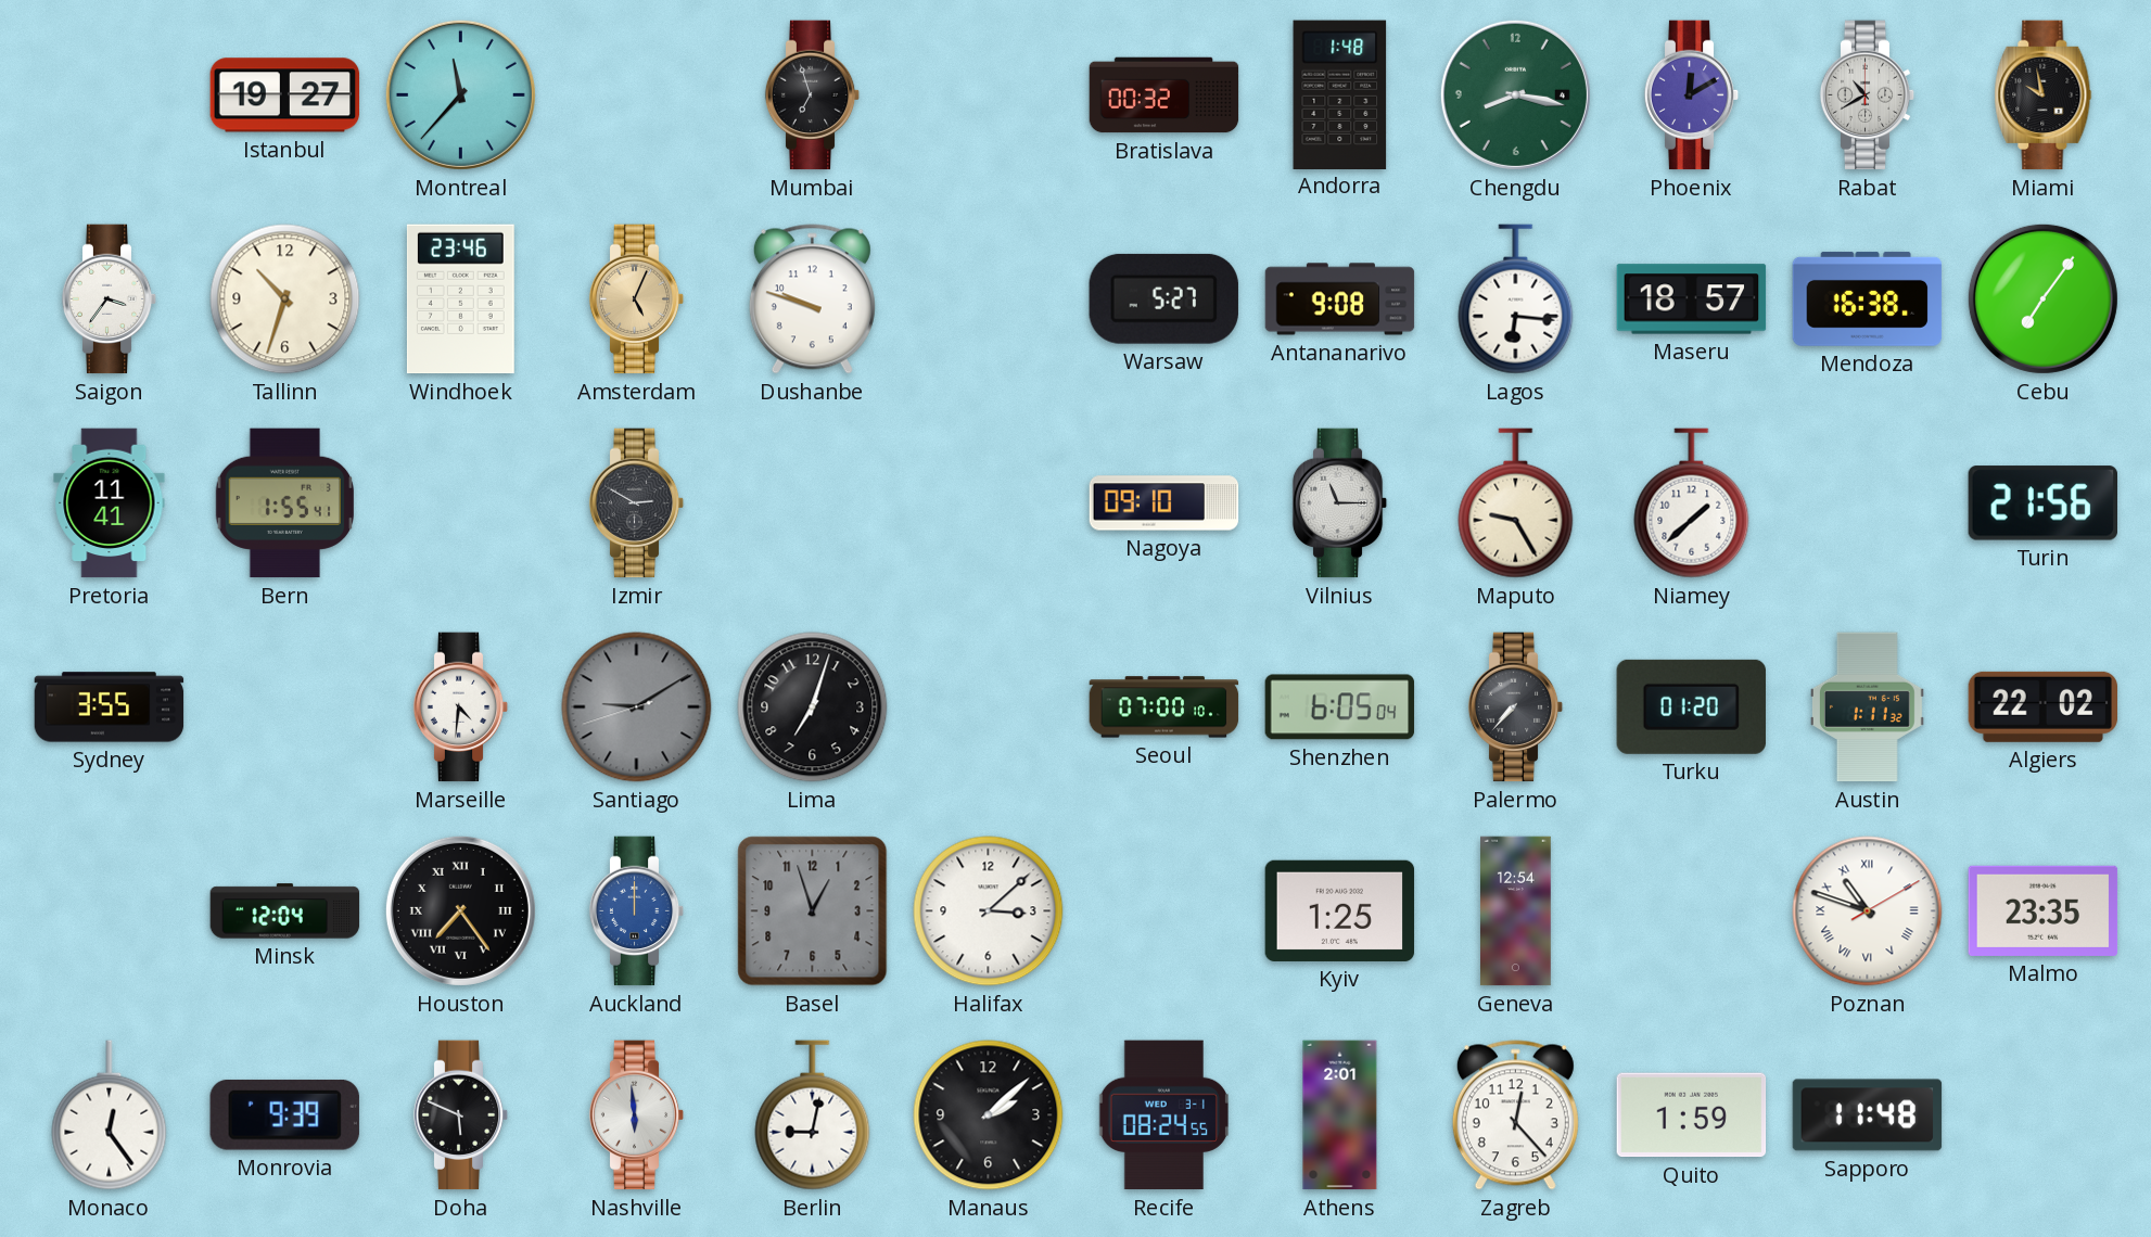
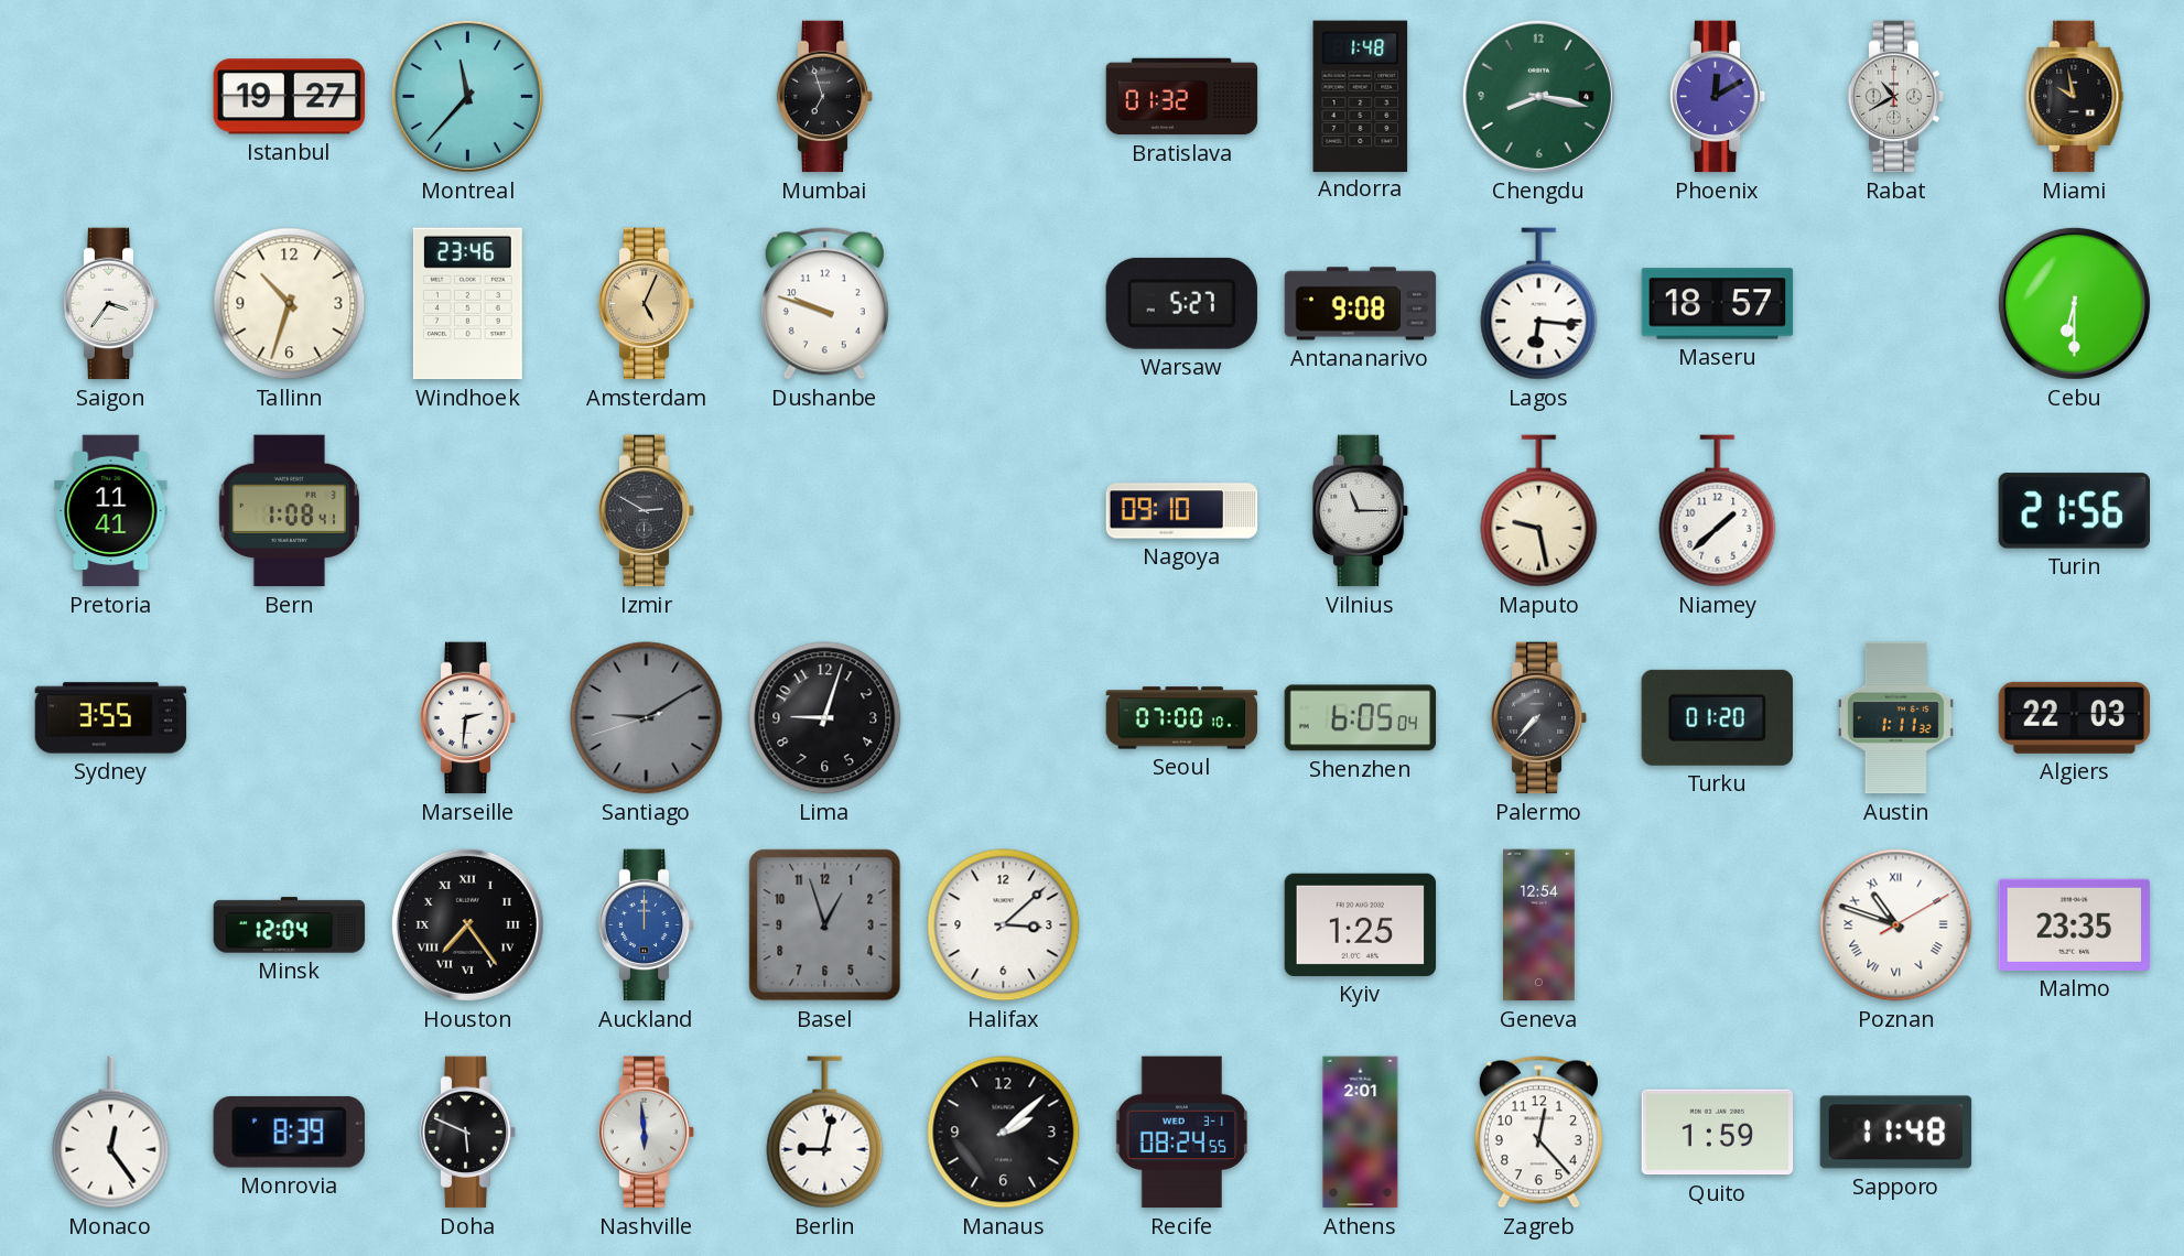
Bratislava: 00:32 -> 01:32 (1182, 97)
Mendoza: 16:38 -> none (1868, 298)
Cebu: 7:06 -> 6:30 (2074, 303)
Bern: 1:55 -> 1:08 (289, 511)
Maputo: 9:25 -> 9:28 (1539, 511)
Marseille: 4:31 -> 2:31 (468, 718)
Lima: 7:03 -> 9:03 (825, 718)
Algiers: 22:02 -> 22:03 (2075, 717)
Monrovia: 9:39 -> 8:39 (289, 1132)
